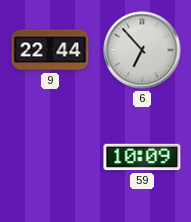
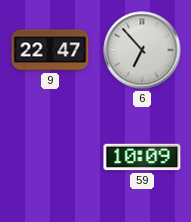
9: 22:44 -> 22:47 (50, 50)
